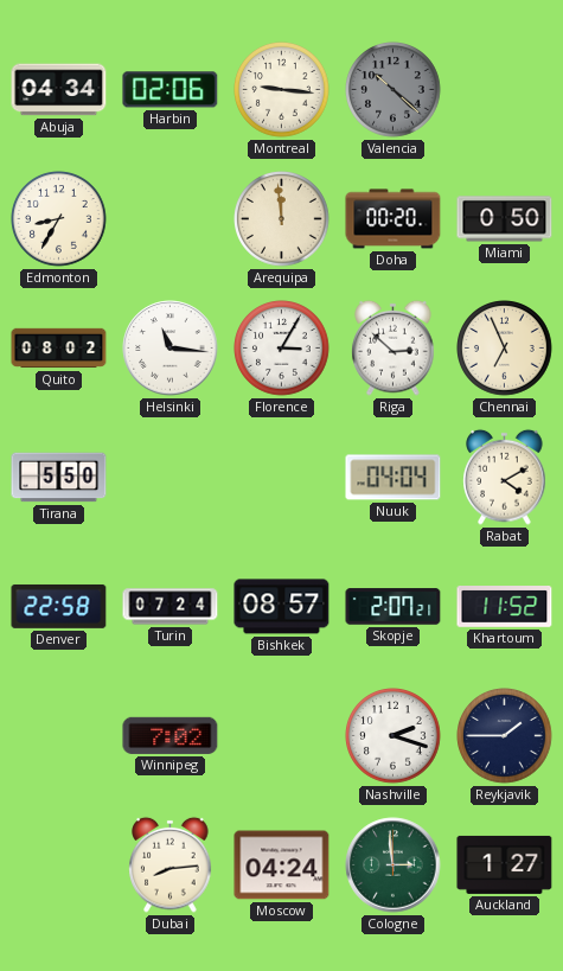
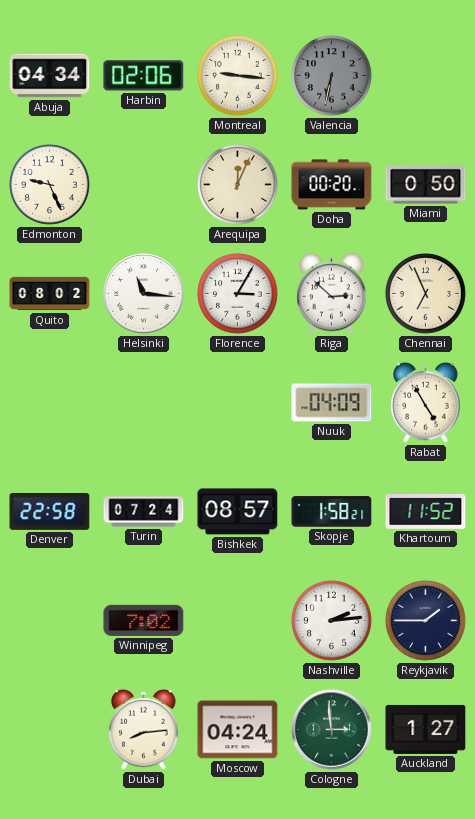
Valencia: 10:22 -> 6:32 (332, 76)
Edmonton: 8:35 -> 9:26 (50, 185)
Arequipa: 11:59 -> 12:04 (238, 185)
Tirana: 5:50 -> none (59, 478)
Nuuk: 04:04 -> 04:09 (332, 403)
Rabat: 4:10 -> 4:55 (426, 402)
Skopje: 2:07 -> 1:58 (332, 512)
Nashville: 2:18 -> 2:14 (332, 621)
